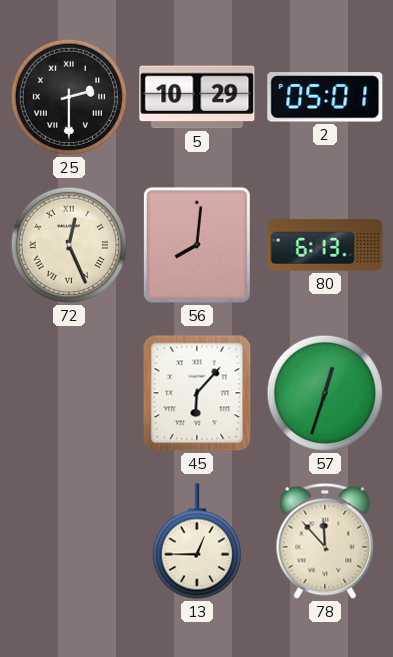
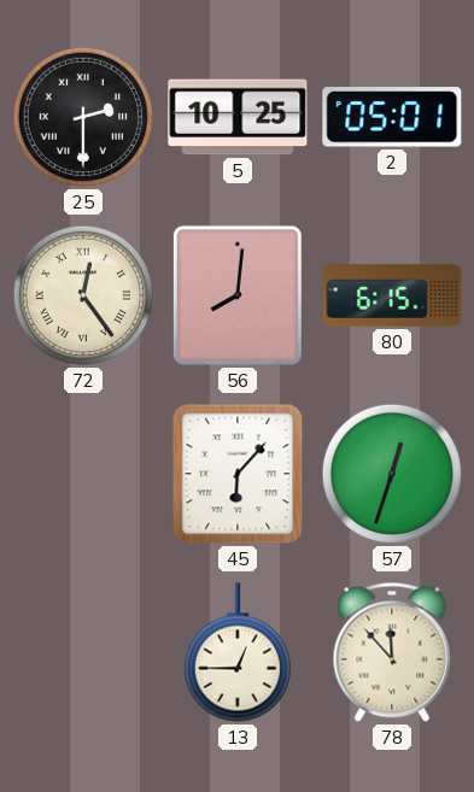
5: 10:29 -> 10:25 (238, 117)
72: 12:26 -> 12:24 (83, 295)
80: 6:13 -> 6:15 (392, 295)
